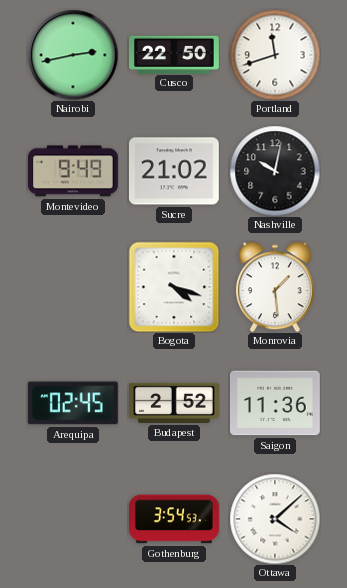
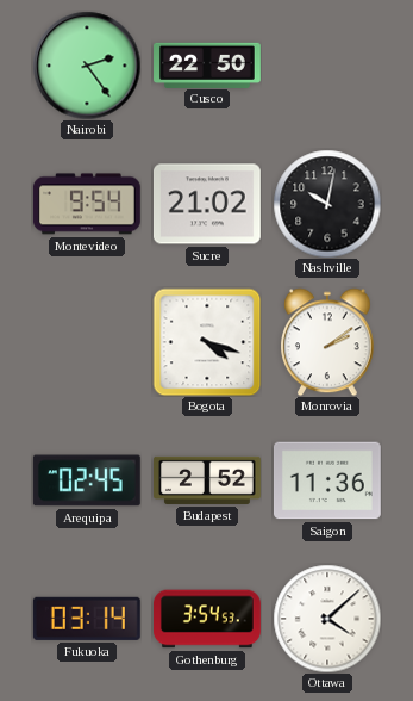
Nairobi: 2:43 -> 2:24 (87, 66)
Portland: 11:42 -> none (275, 55)
Montevideo: 9:49 -> 9:54 (87, 204)
Monrovia: 1:29 -> 2:09 (328, 342)
Fukuoka: none -> 03:14 (87, 619)
